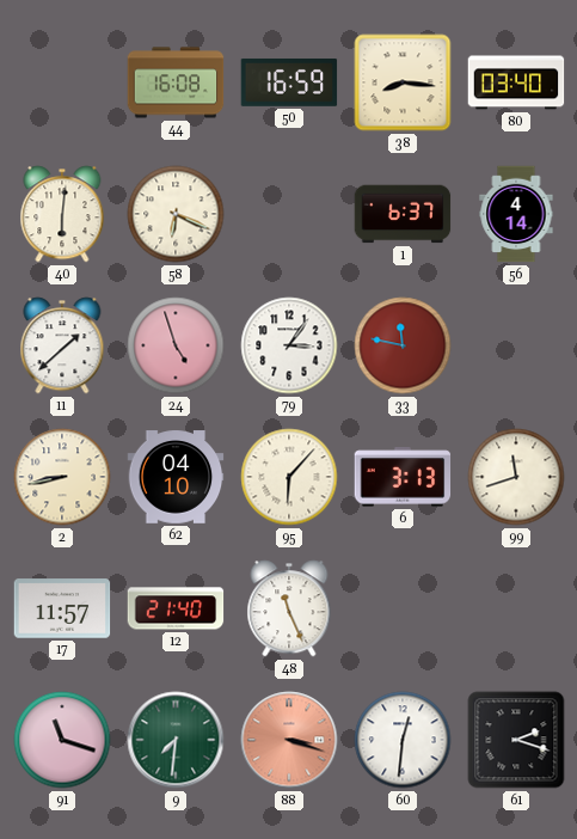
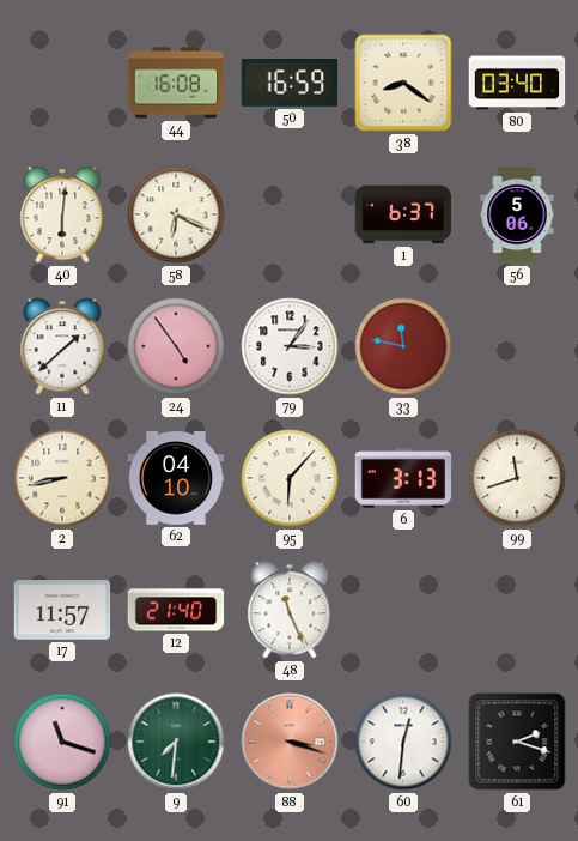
38: 8:16 -> 8:21 (403, 83)
56: 4:14 -> 5:06 (517, 214)
24: 4:57 -> 4:54 (176, 346)
